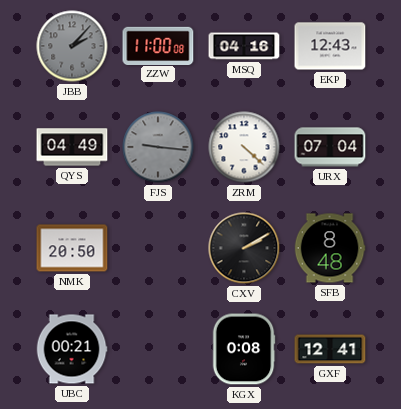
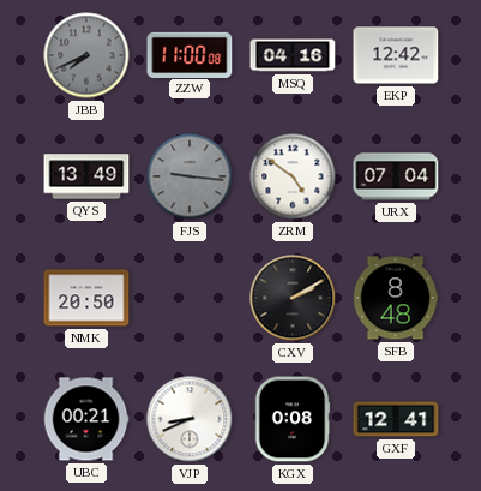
JBB: 2:07 -> 7:41 (86, 55)
EKP: 12:43 -> 12:42 (396, 55)
QYS: 04:49 -> 13:49 (86, 176)
ZRM: 4:22 -> 4:51 (293, 176)
VJP: none -> 8:41 (190, 419)
